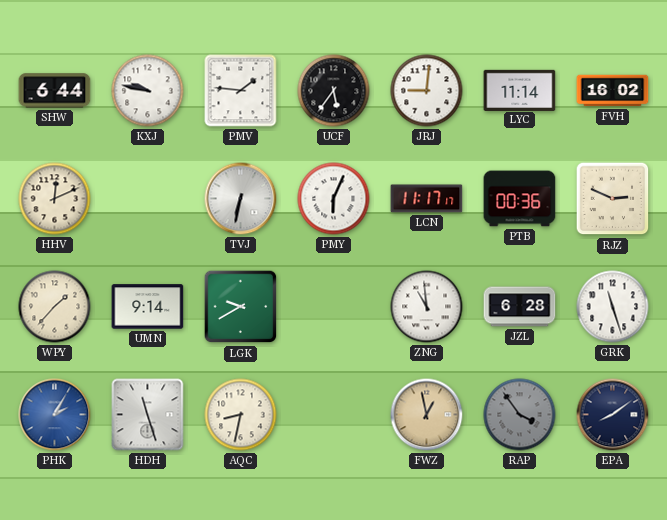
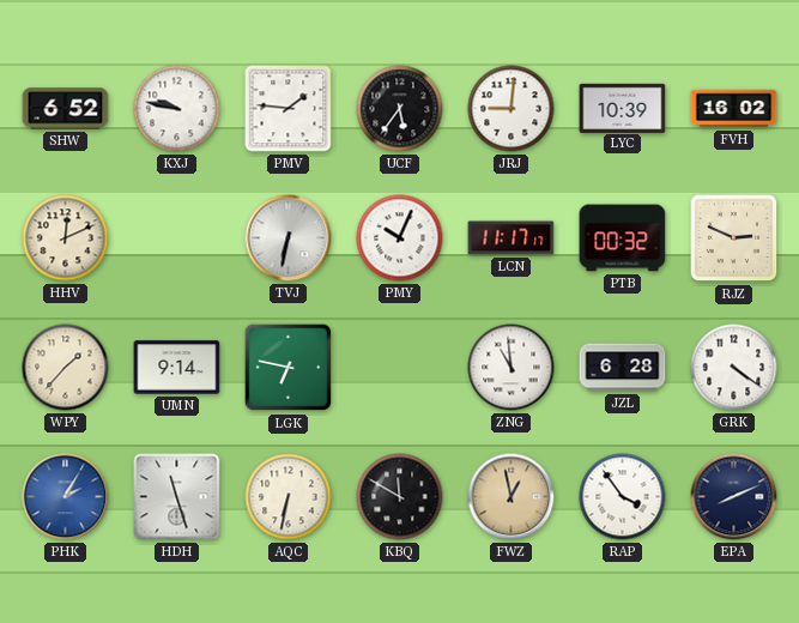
SHW: 6:44 -> 6:52 (66, 109)
LYC: 11:14 -> 10:39 (623, 108)
PMY: 6:04 -> 10:04 (400, 238)
PTB: 00:36 -> 00:32 (623, 238)
LGK: 9:40 -> 6:47 (289, 368)
GRK: 11:27 -> 4:21 (734, 368)
AQC: 8:32 -> 6:32 (289, 497)
KBQ: none -> 11:50 (400, 497)
RAP dial: grey -> white (623, 497)
EPA: 8:09 -> 8:11 (734, 497)
